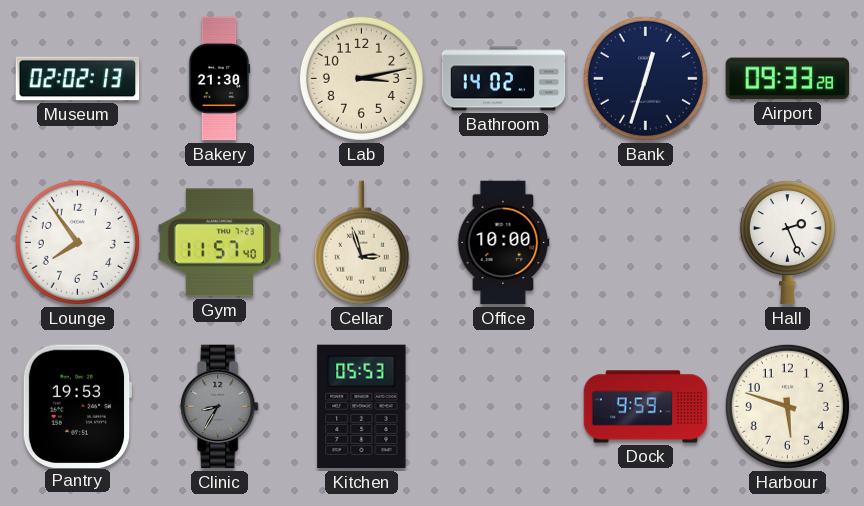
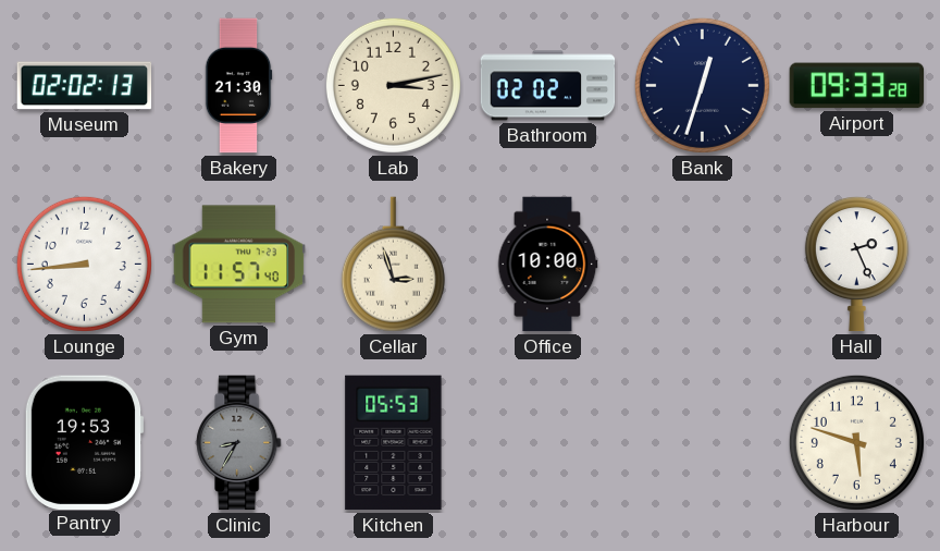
Bathroom: 14:02 -> 02:02 (548, 86)
Lounge: 7:54 -> 8:44 (84, 264)
Dock: 9:59 -> none (646, 407)
